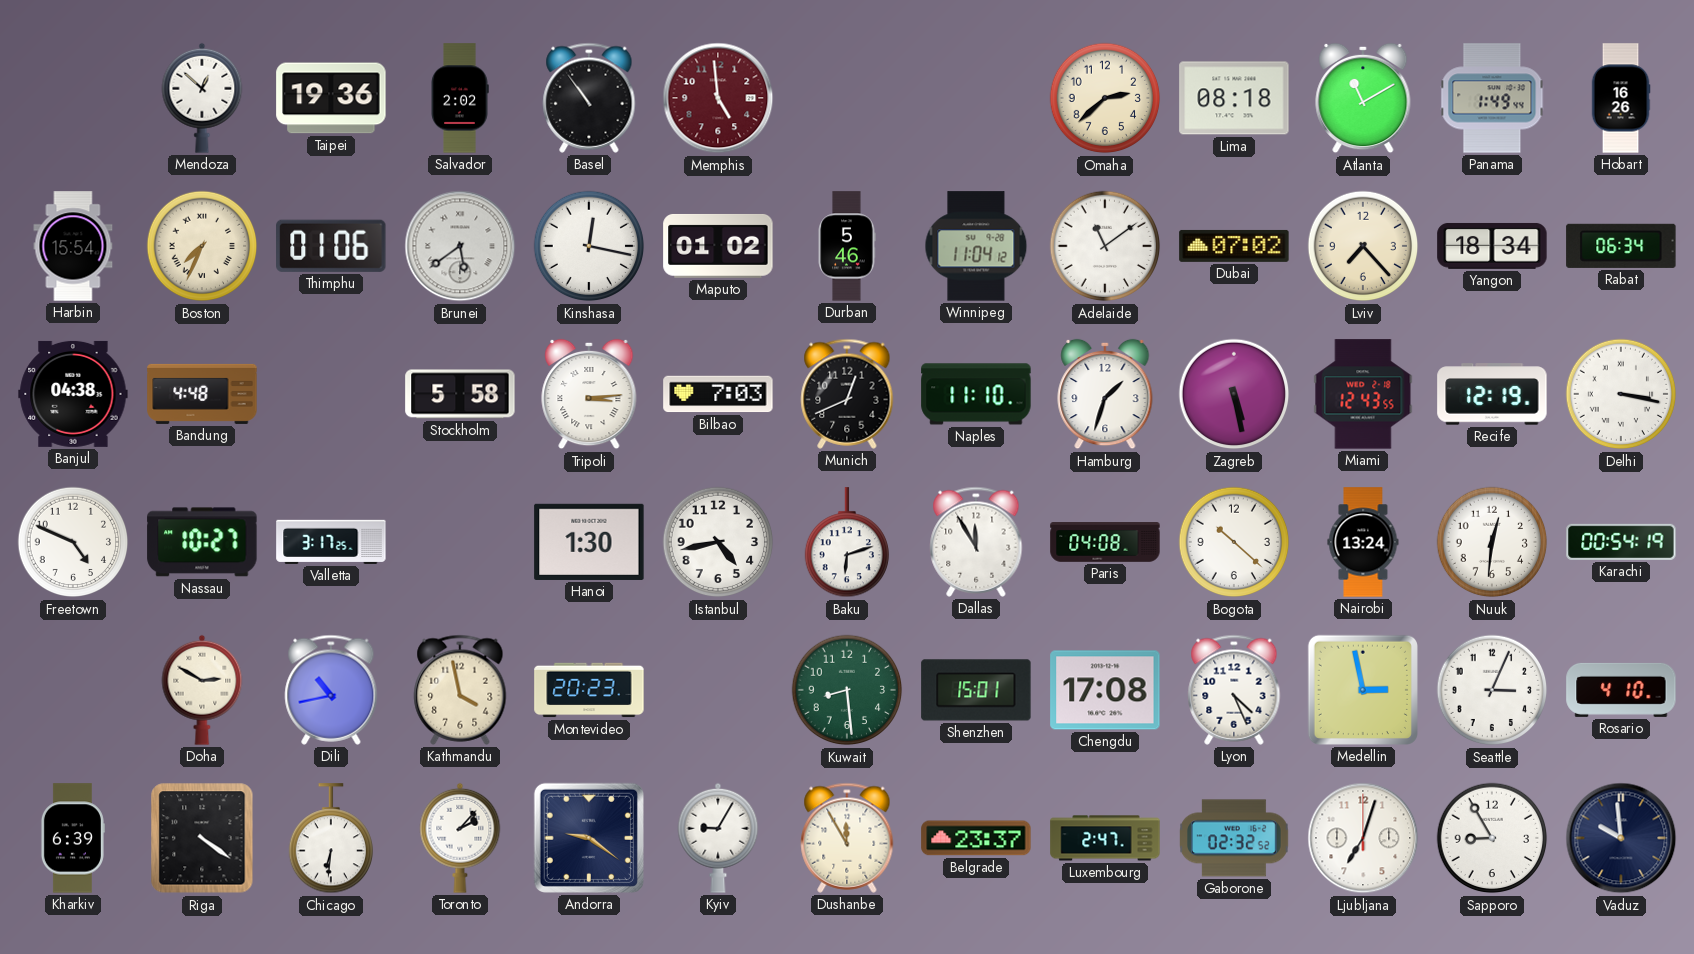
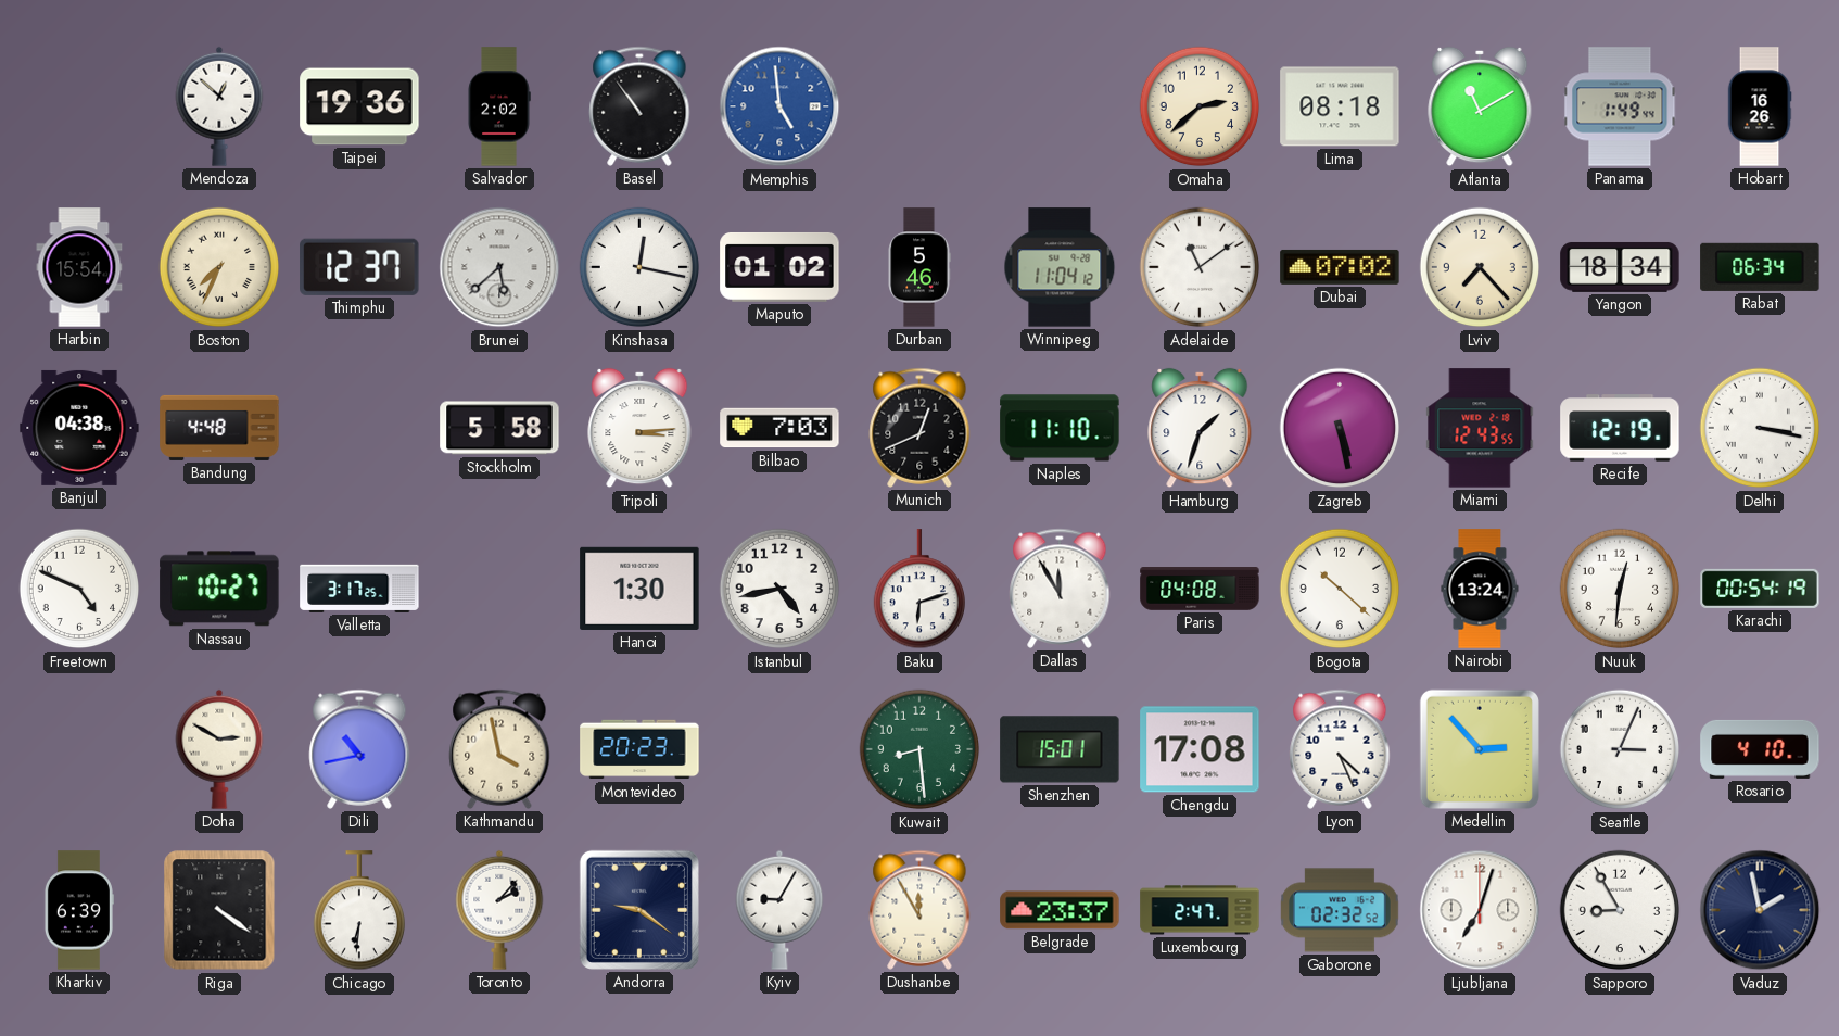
Memphis dial: burgundy -> blue (779, 106)
Thimphu: 01:06 -> 12:37 (359, 267)
Brunei: 5:39 -> 5:38 (499, 267)
Medellin: 2:58 -> 2:53 (1480, 749)
Vaduz: 9:59 -> 1:58 (1760, 910)
